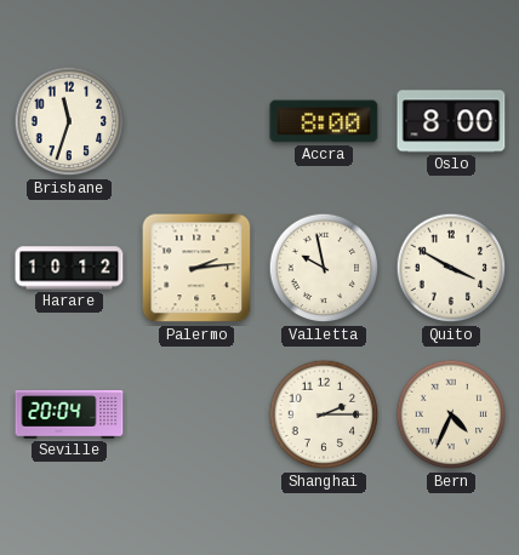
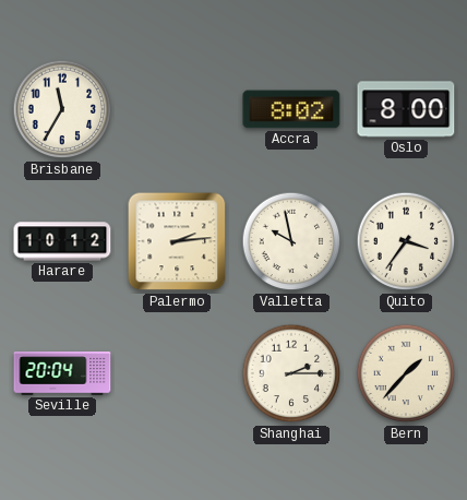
Brisbane: 11:33 -> 11:35 (62, 109)
Accra: 8:00 -> 8:02 (291, 109)
Quito: 3:50 -> 3:36 (406, 241)
Bern: 4:34 -> 1:37 (406, 373)
